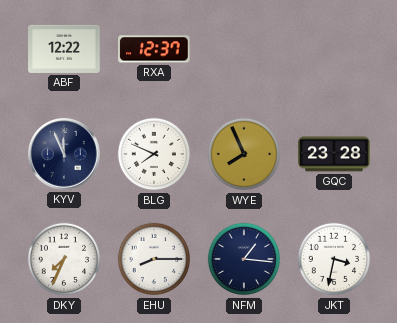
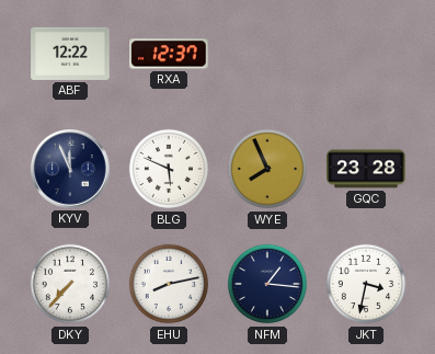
BLG: 7:49 -> 5:49 (169, 169)
DKY: 7:34 -> 7:37 (70, 284)
EHU: 8:15 -> 8:13 (169, 284)
